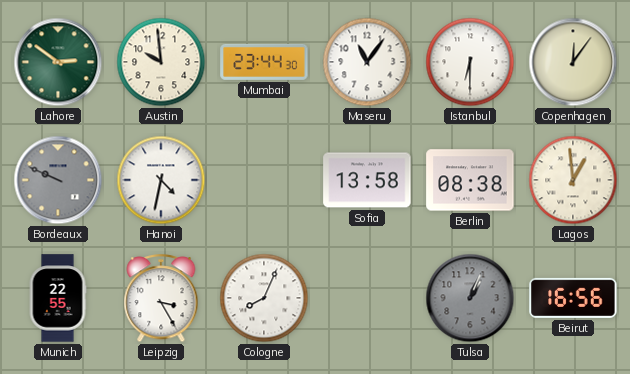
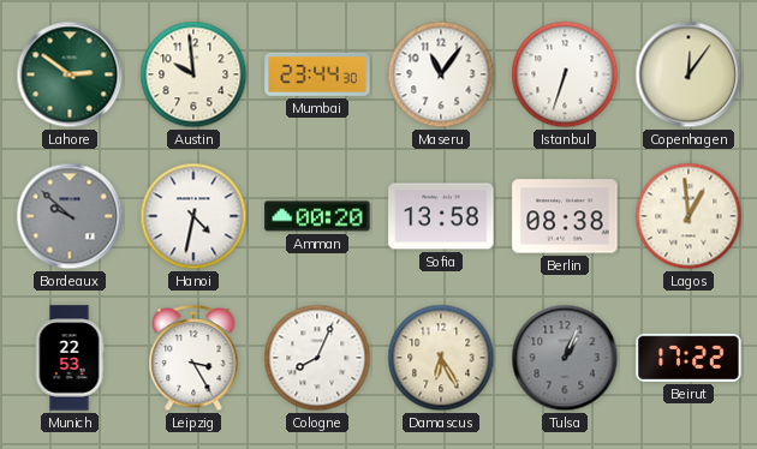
Istanbul: 6:30 -> 6:33 (565, 74)
Bordeaux: 9:49 -> 9:52 (70, 216)
Amman: none -> 00:20 (317, 216)
Munich: 22:55 -> 22:53 (70, 358)
Damascus: none -> 6:25 (441, 358)
Beirut: 16:56 -> 17:22 (689, 358)
